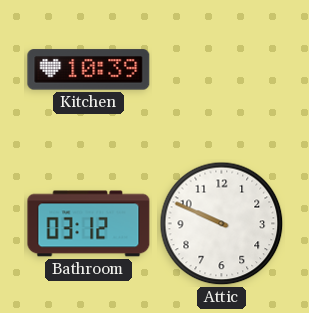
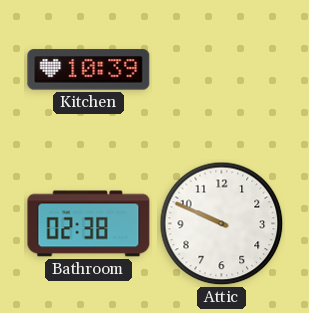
Bathroom: 03:12 -> 02:38 (89, 224)
